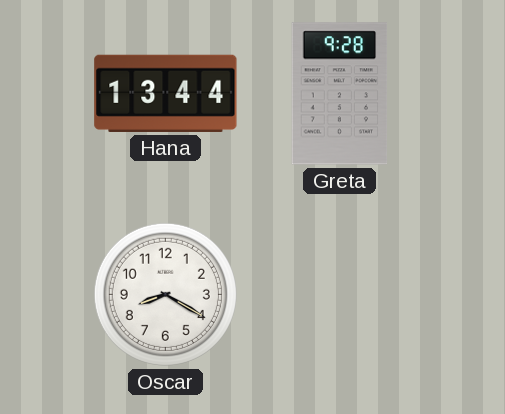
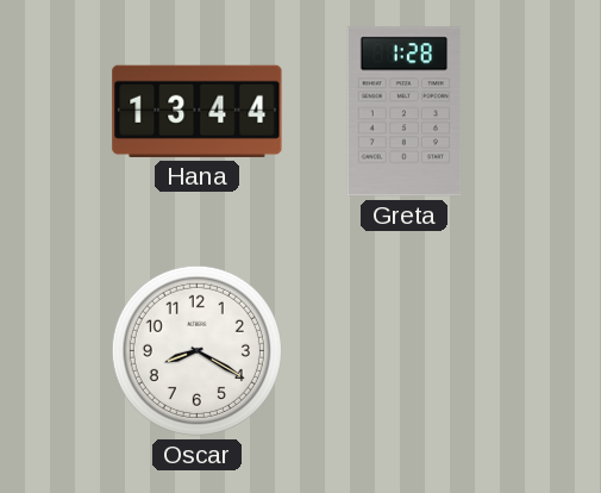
Greta: 9:28 -> 1:28 (405, 112)
